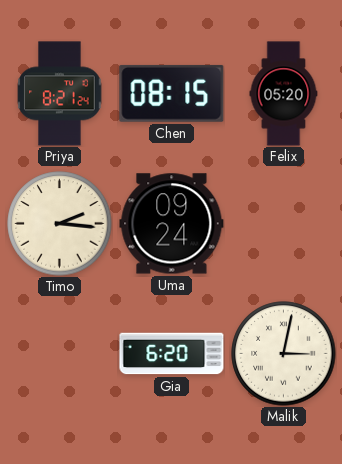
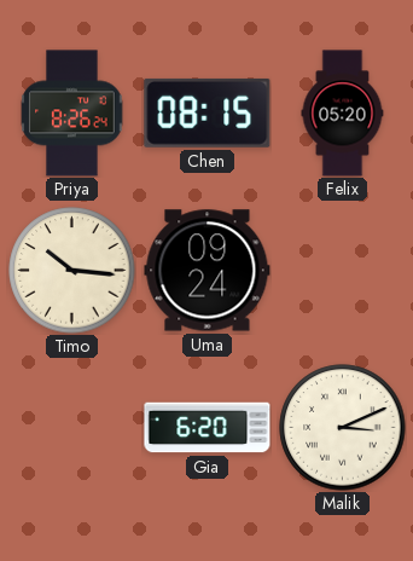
Priya: 8:21 -> 8:26 (72, 114)
Timo: 2:16 -> 10:16 (72, 271)
Malik: 3:02 -> 3:11 (343, 428)
